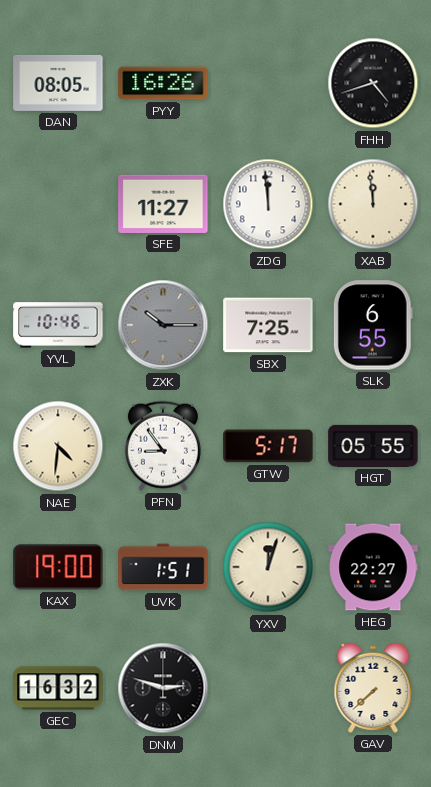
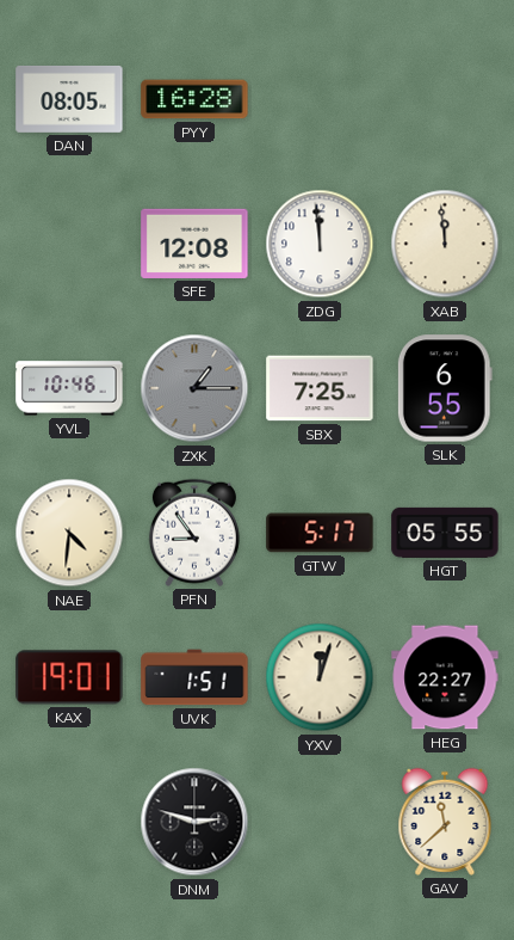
PYY: 16:26 -> 16:28 (194, 99)
FHH: 4:42 -> none (373, 83)
SFE: 11:27 -> 12:08 (194, 244)
ZXK: 10:15 -> 1:15 (194, 388)
KAX: 19:00 -> 19:01 (69, 677)
GEC: 16:32 -> none (58, 688)
GAV: 7:38 -> 11:38 (445, 822)
